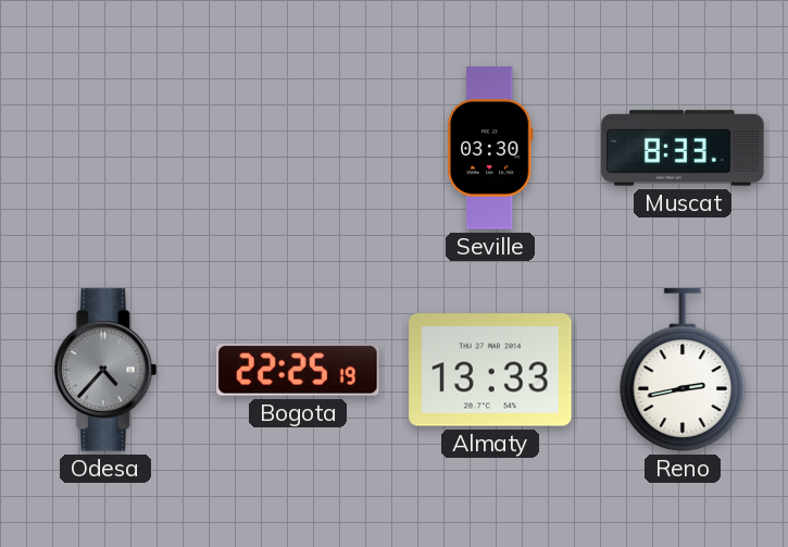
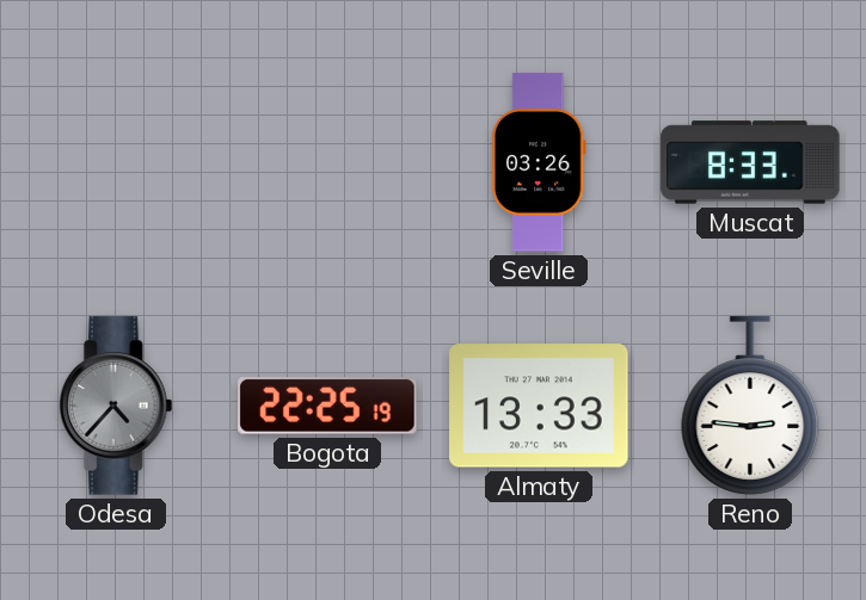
Seville: 03:30 -> 03:26 (540, 162)
Reno: 2:43 -> 2:46 (750, 406)
